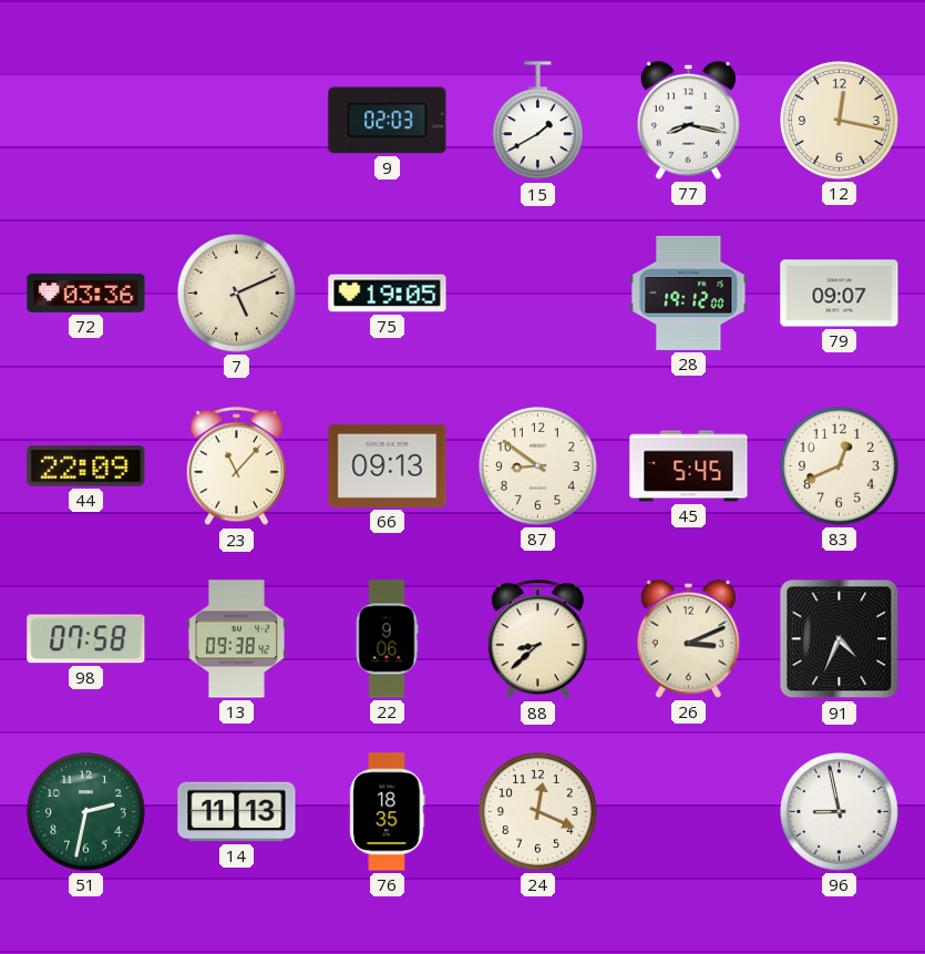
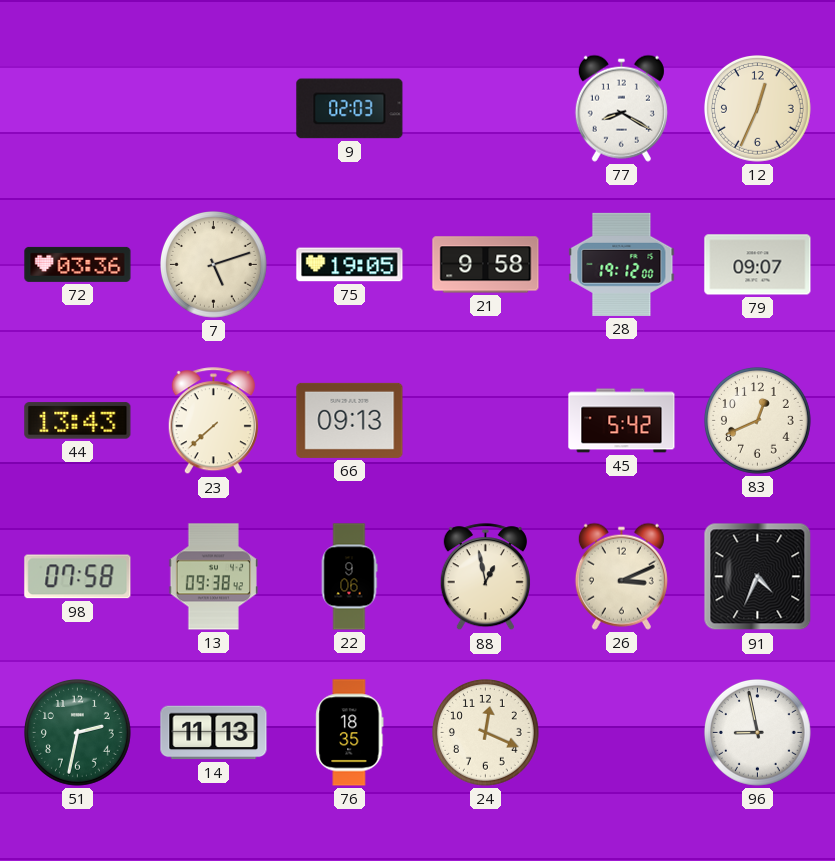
15: 1:40 -> none (537, 121)
77: 8:17 -> 8:20 (621, 108)
12: 12:17 -> 12:34 (758, 109)
7: 5:11 -> 5:12 (214, 265)
21: none -> 9:58 (486, 265)
44: 22:09 -> 13:43 (78, 421)
23: 11:07 -> 7:38 (213, 421)
87: 8:51 -> none (538, 466)
45: 5:45 -> 5:42 (622, 421)
88: 8:38 -> 12:58 (485, 577)
